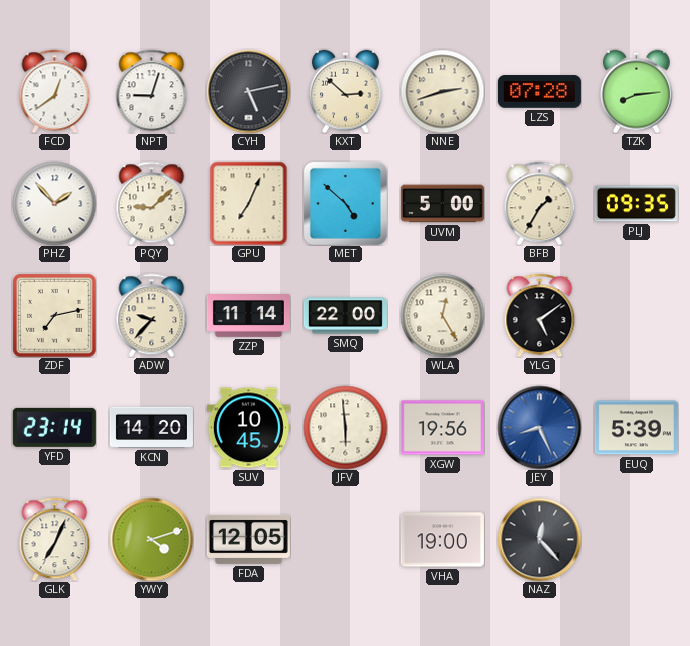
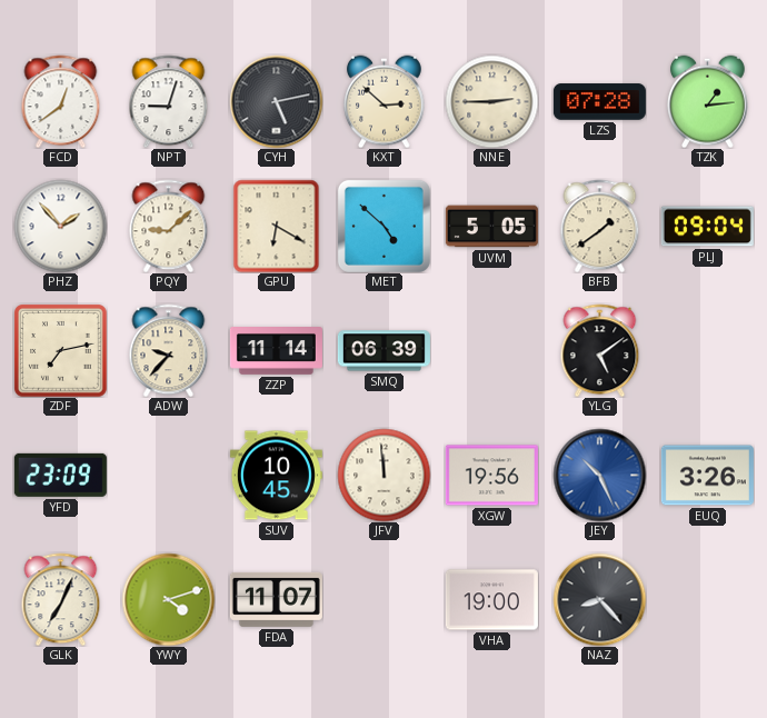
NNE: 2:42 -> 2:45 (491, 101)
TZK: 8:14 -> 1:14 (708, 101)
GPU: 7:04 -> 6:20 (277, 226)
UVM: 5:00 -> 5:05 (491, 227)
BFB: 1:35 -> 1:39 (600, 226)
PLJ: 09:35 -> 09:04 (707, 227)
SMQ: 22:00 -> 06:39 (384, 351)
WLA: 12:25 -> none (442, 315)
YFD: 23:14 -> 23:09 (60, 475)
KCN: 14:20 -> none (151, 427)
JFV: 5:59 -> 11:59 (384, 475)
JEY: 8:26 -> 10:26 (599, 475)
EUQ: 5:39 -> 3:26 (707, 476)
FDA: 12:05 -> 11:07 (276, 599)
NAZ: 12:23 -> 8:23 (599, 599)
